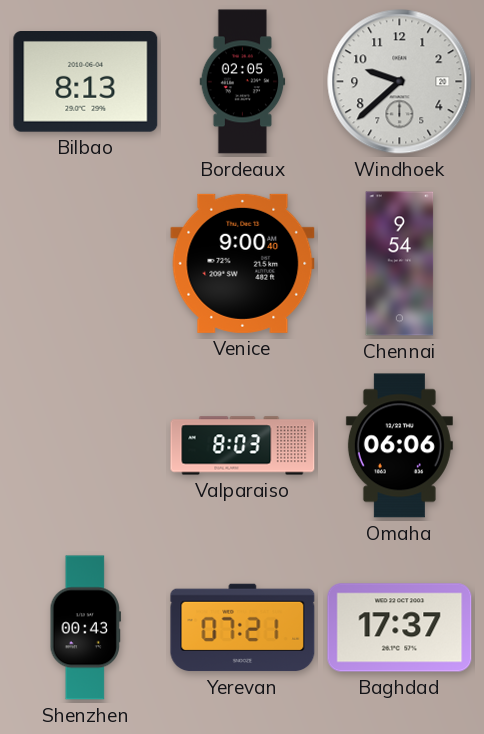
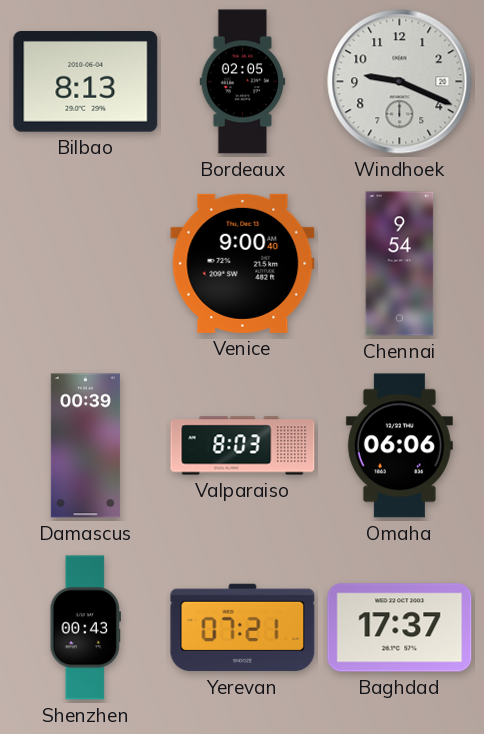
Windhoek: 9:38 -> 9:19 (400, 82)
Damascus: none -> 00:39 (85, 446)
